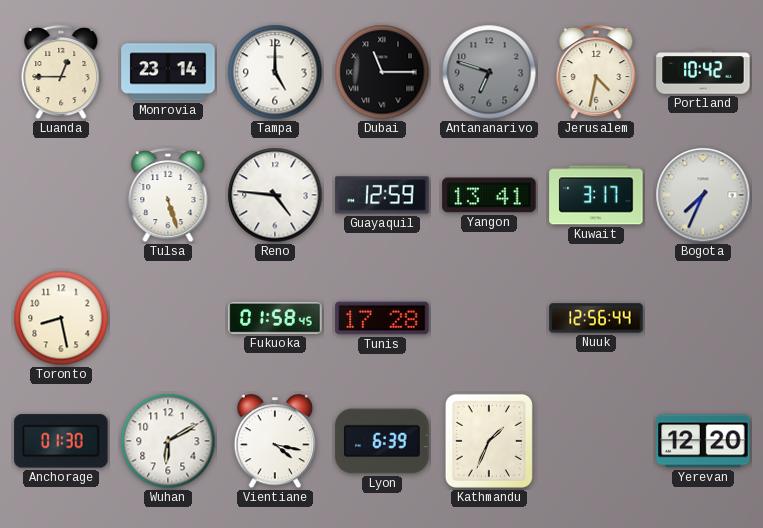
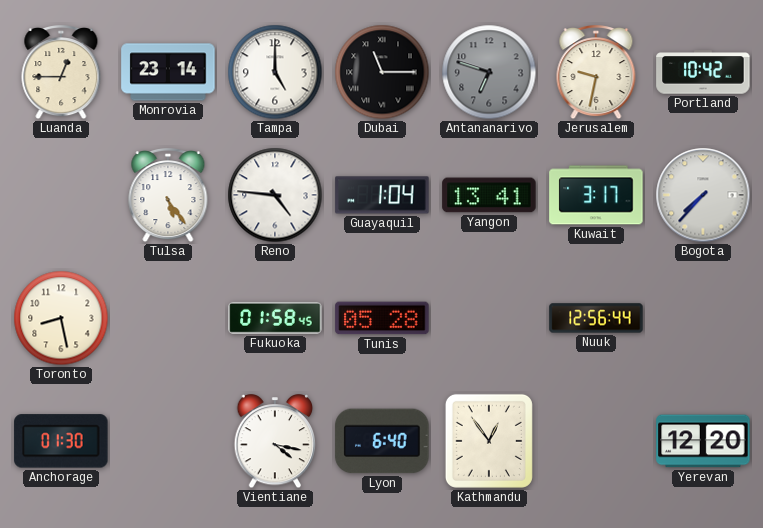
Jerusalem: 4:32 -> 9:32 (596, 73)
Tulsa: 5:27 -> 5:24 (168, 196)
Guayaquil: 12:59 -> 1:04 (382, 195)
Bogota: 7:34 -> 7:37 (703, 195)
Tunis: 17:28 -> 05:28 (382, 318)
Wuhan: 6:10 -> none (168, 441)
Lyon: 6:39 -> 6:40 (382, 441)
Kathmandu: 1:34 -> 12:54 (489, 441)
